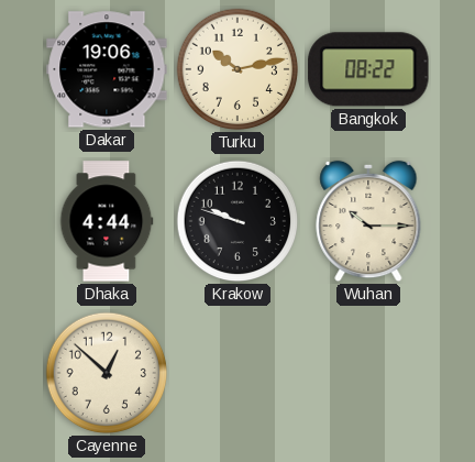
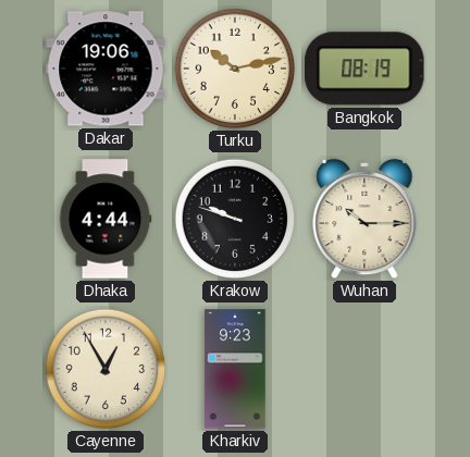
Bangkok: 08:22 -> 08:19 (364, 69)
Cayenne: 12:52 -> 12:55 (106, 369)
Kharkiv: none -> 9:23 (235, 369)
